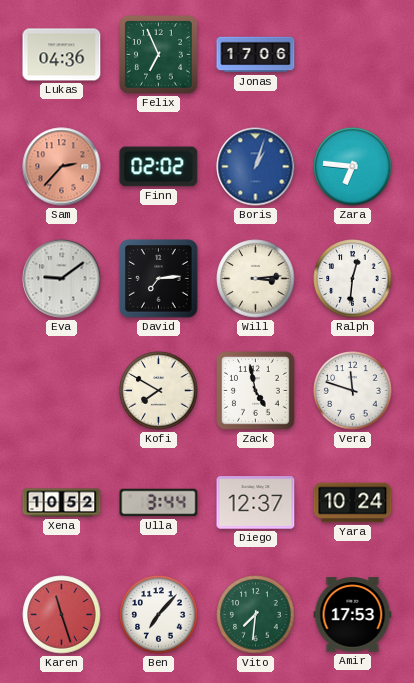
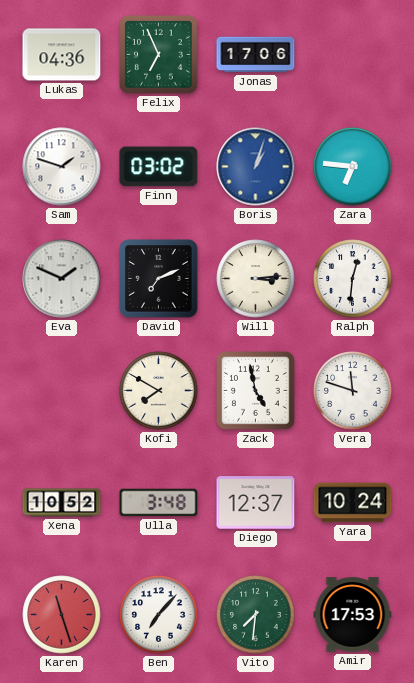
Sam: 2:37 -> 1:48 (62, 167)
Sam dial: salmon -> white (62, 167)
Finn: 02:02 -> 03:02 (159, 167)
Eva: 9:09 -> 1:49 (62, 279)
David: 7:14 -> 7:11 (159, 279)
Ulla: 3:44 -> 3:48 (159, 503)
